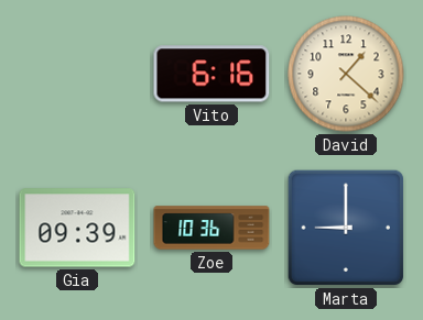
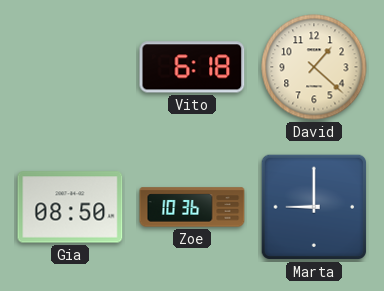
Vito: 6:16 -> 6:18 (192, 67)
Gia: 09:39 -> 08:50 (70, 207)
